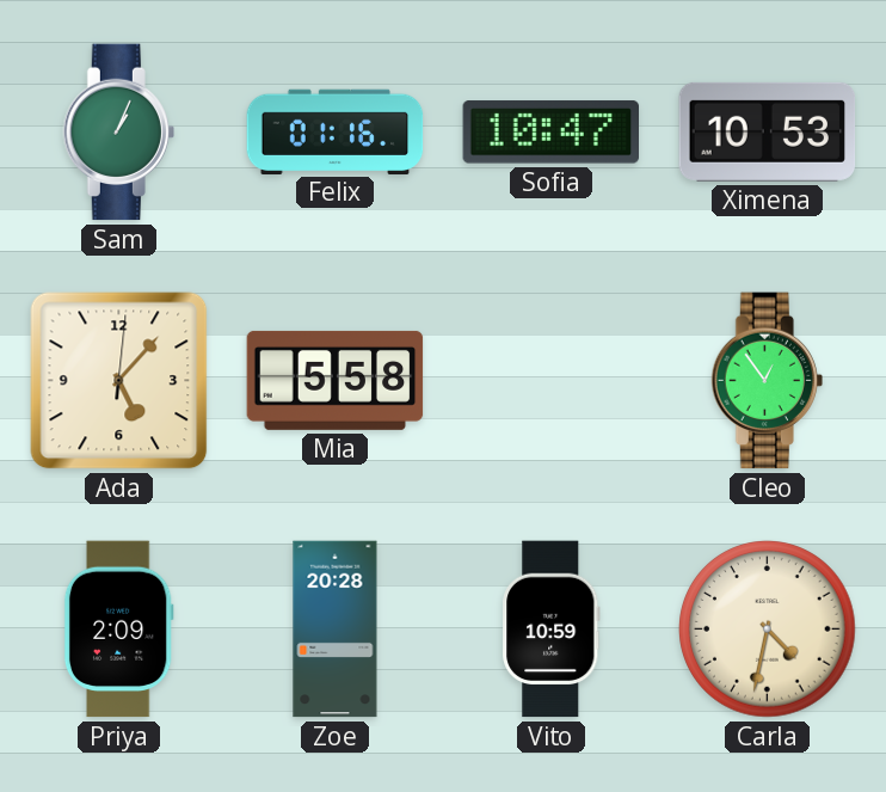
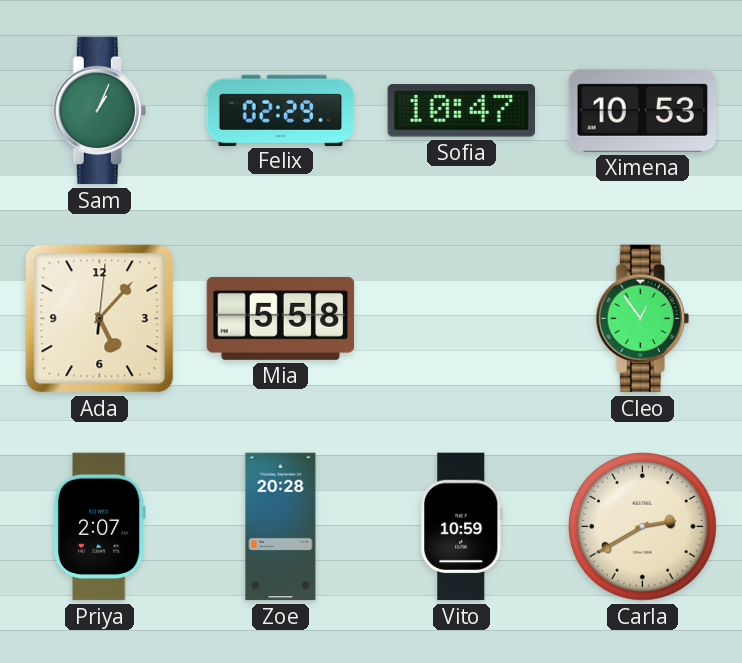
Felix: 01:16 -> 02:29 (281, 110)
Priya: 2:09 -> 2:07 (99, 527)
Carla: 4:32 -> 2:40 (643, 527)
